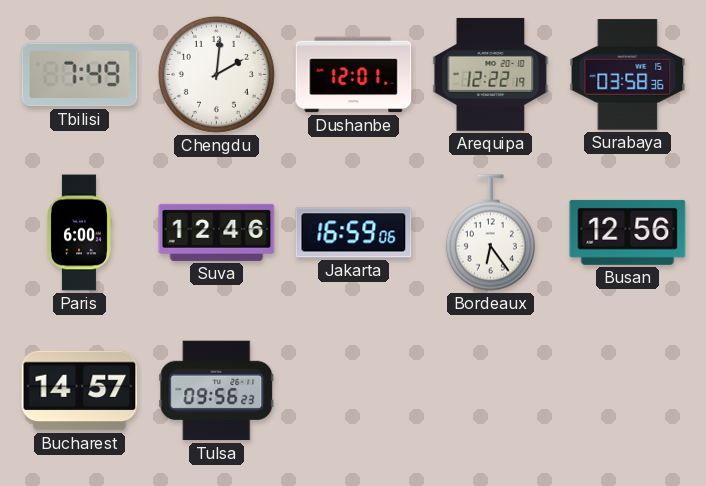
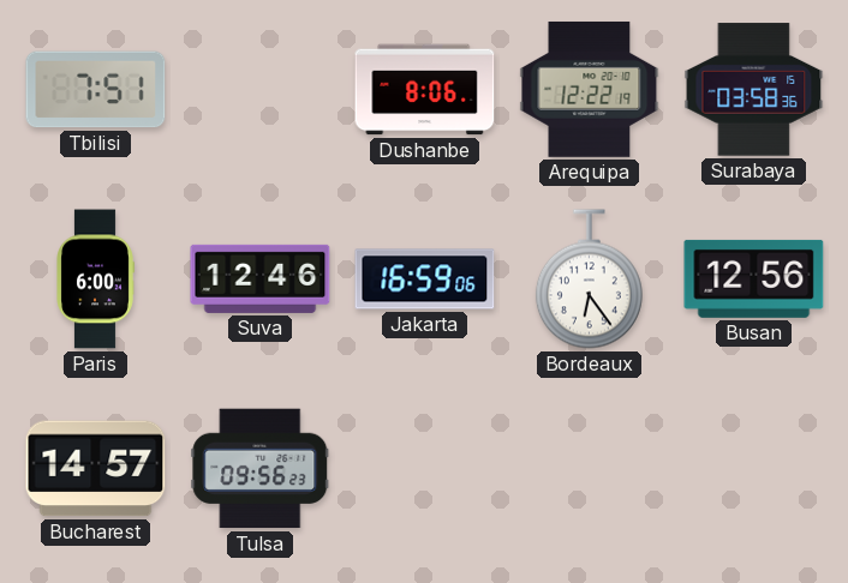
Tbilisi: 7:49 -> 7:51 (96, 90)
Chengdu: 2:01 -> none (216, 74)
Dushanbe: 12:01 -> 8:06 (425, 90)
